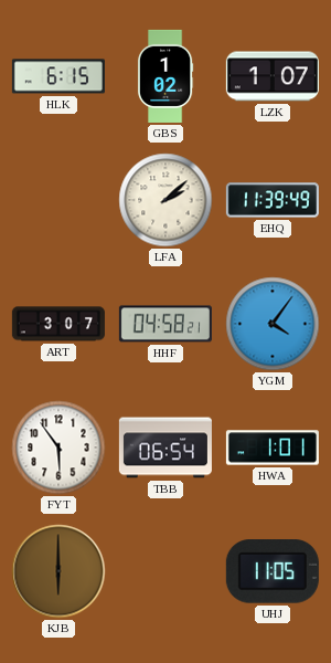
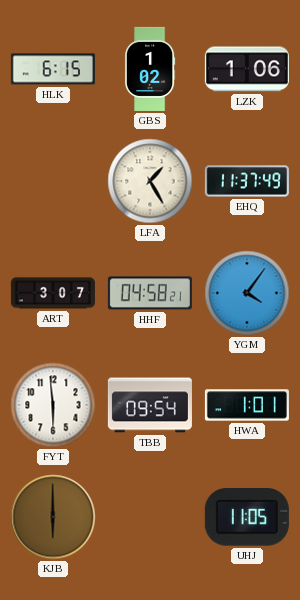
LZK: 1:07 -> 1:06 (247, 69)
LFA: 2:08 -> 1:25 (150, 181)
EHQ: 11:39 -> 11:37 (247, 181)
FYT: 5:54 -> 5:59 (53, 405)
TBB: 06:54 -> 09:54 (150, 405)
